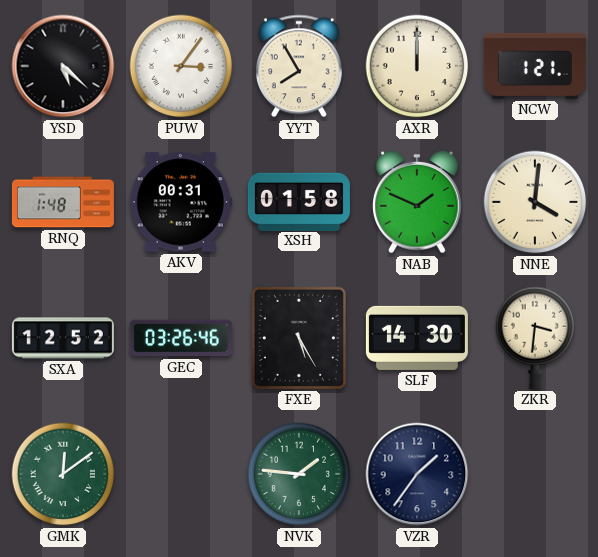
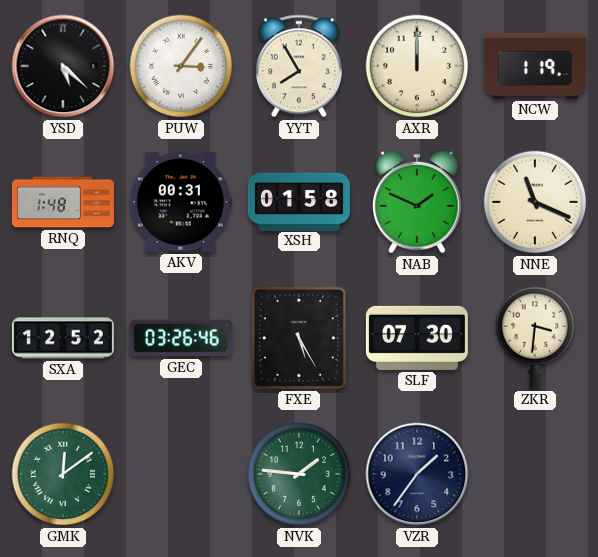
NCW: 1:21 -> 1:19 (535, 66)
NNE: 4:01 -> 11:19 (535, 202)
SLF: 14:30 -> 07:30 (417, 338)
